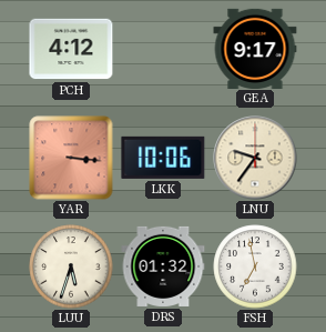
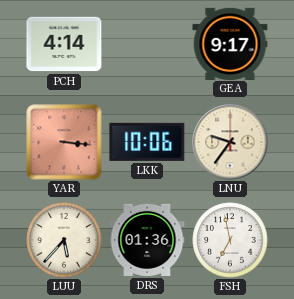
PCH: 4:12 -> 4:14 (64, 44)
LUU: 5:33 -> 5:37 (64, 240)
DRS: 01:32 -> 01:36 (147, 240)
